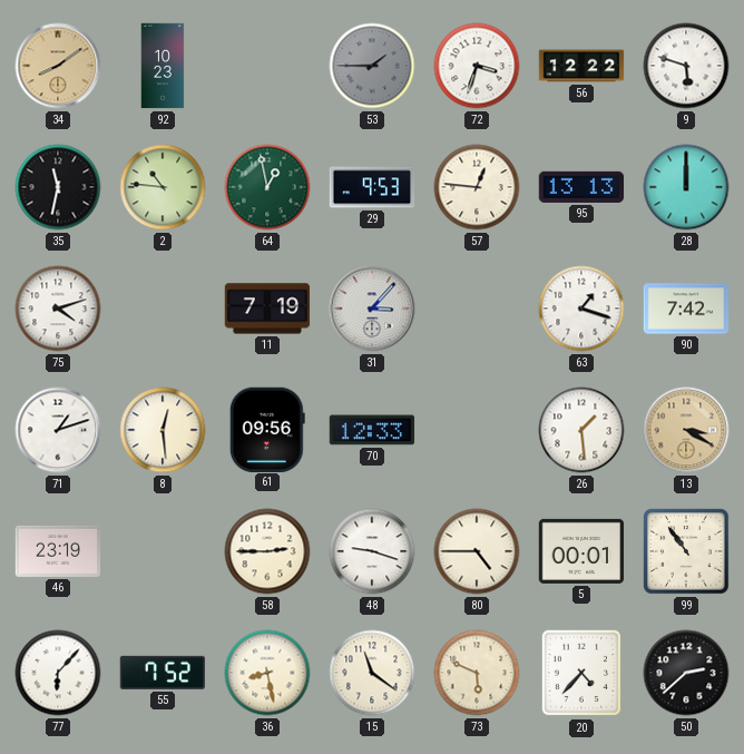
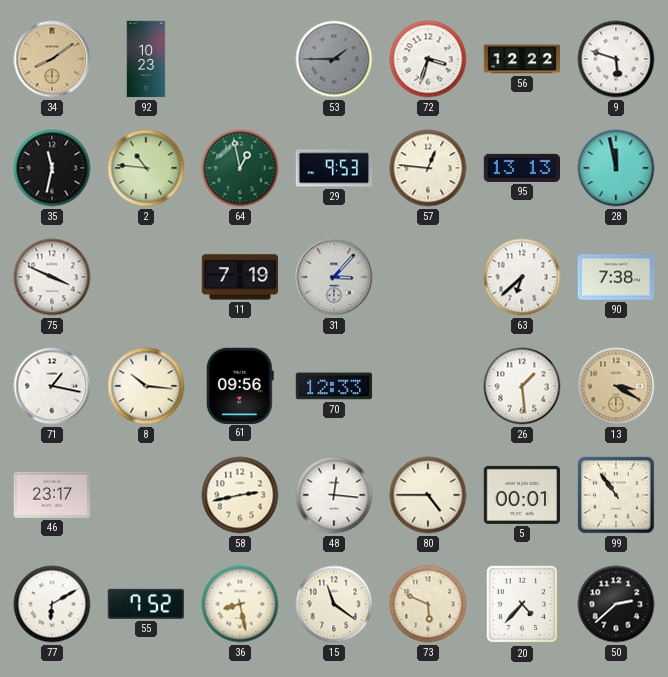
28: 12:00 -> 11:58 (616, 168)
75: 4:12 -> 3:49 (52, 277)
63: 1:18 -> 6:38 (522, 277)
90: 7:42 -> 7:38 (616, 277)
71: 1:12 -> 1:17 (52, 386)
8: 12:29 -> 10:16 (146, 386)
46: 23:19 -> 23:17 (52, 495)
58: 2:45 -> 2:43 (240, 495)
48: 9:18 -> 12:16 (334, 495)
77: 6:07 -> 6:10 (52, 604)
